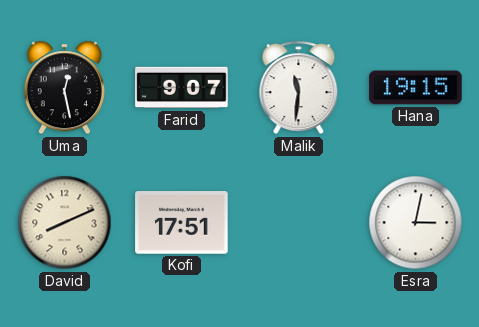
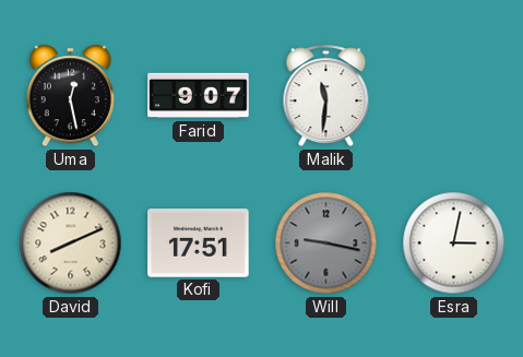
Hana: 19:15 -> none (416, 88)
Will: none -> 9:17 (326, 243)
